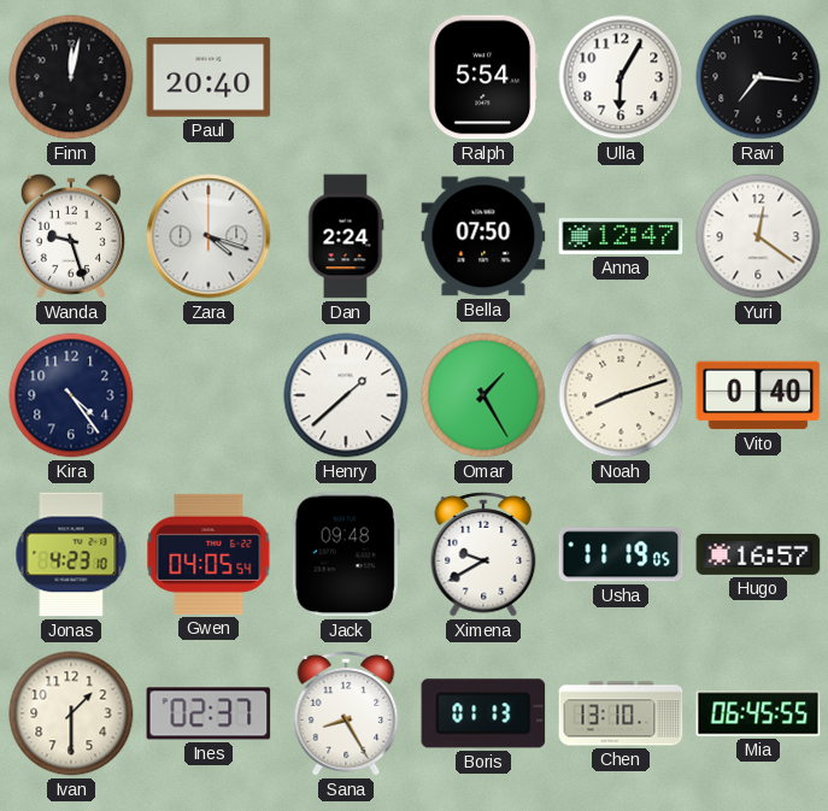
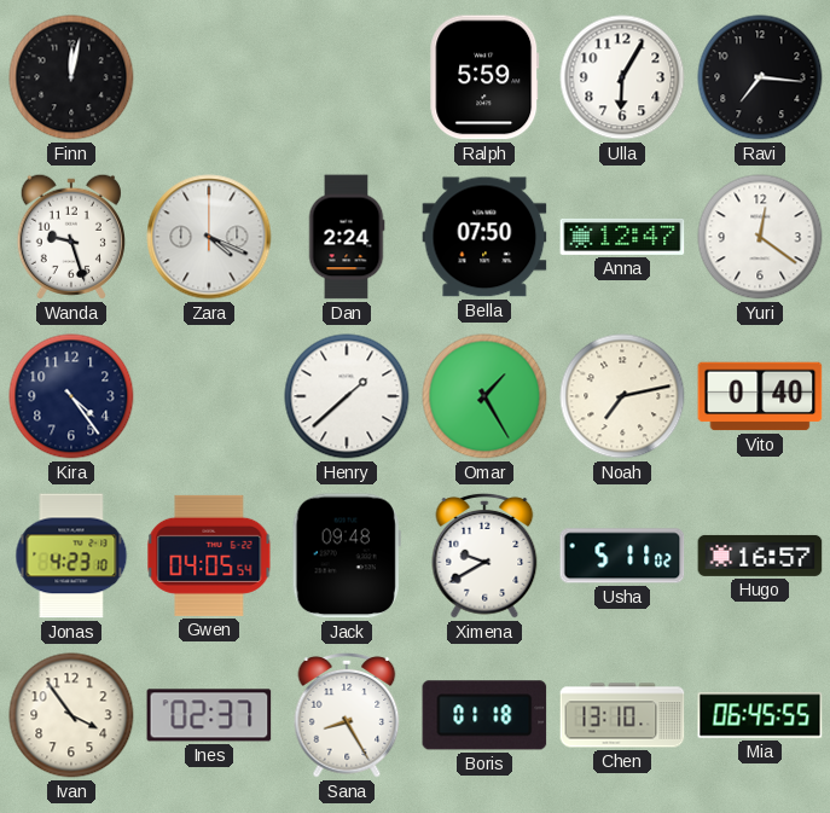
Paul: 20:40 -> none (209, 78)
Ralph: 5:54 -> 5:59 (484, 77)
Zara: 4:18 -> 4:19 (209, 237)
Noah: 8:12 -> 7:13 (622, 396)
Usha: 11:19 -> 5:11 (622, 556)
Ivan: 1:30 -> 3:54 (71, 715)
Boris: 01:13 -> 01:18 (484, 715)
